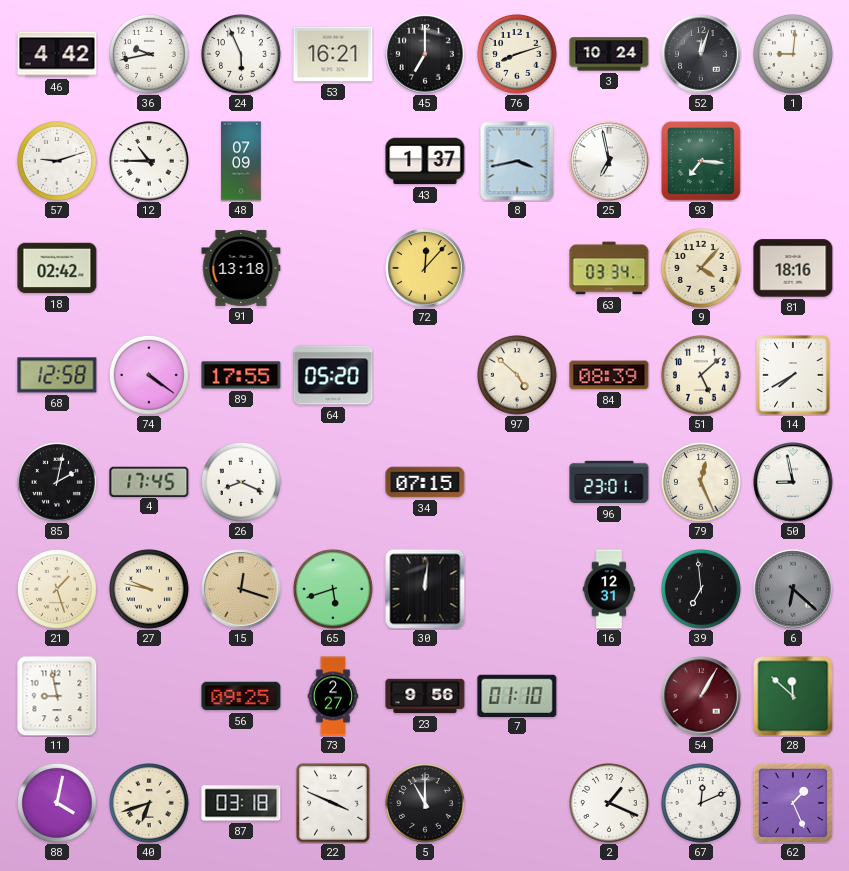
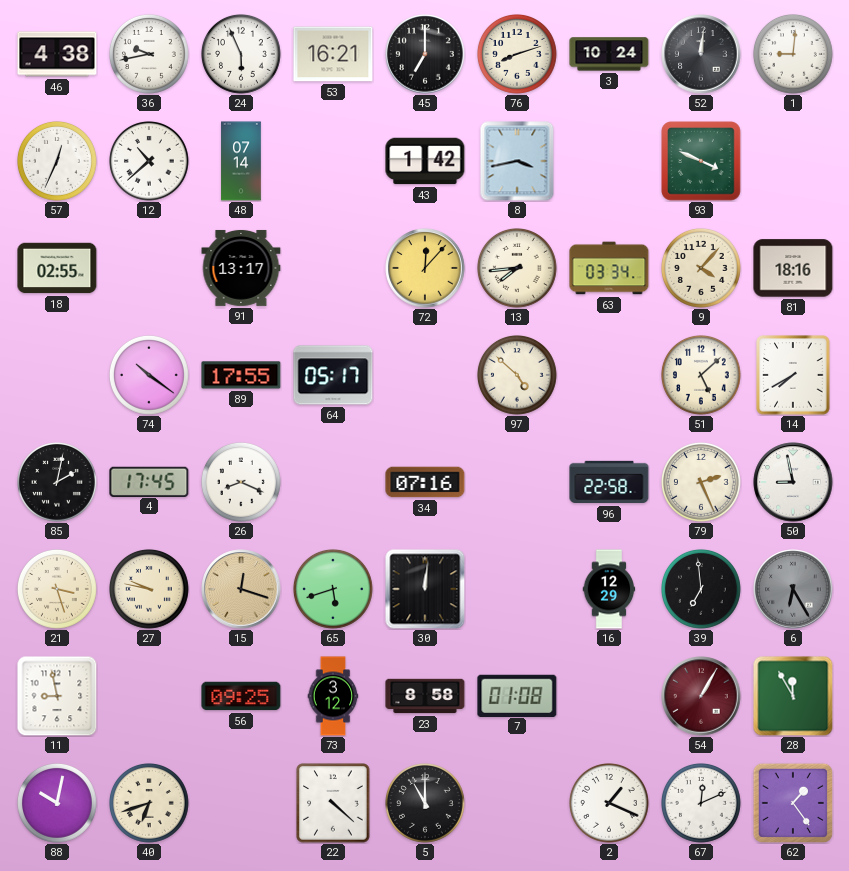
46: 4:42 -> 4:38 (57, 54)
52: 12:03 -> 12:01 (701, 54)
57: 9:12 -> 12:34 (58, 162)
12: 10:45 -> 10:38 (150, 162)
48: 07:09 -> 07:14 (241, 161)
43: 1:37 -> 1:42 (425, 161)
25: 6:58 -> none (609, 161)
93: 7:16 -> 3:49 (701, 161)
18: 02:42 -> 02:55 (57, 268)
91: 13:18 -> 13:17 (241, 268)
13: none -> 7:44 (518, 269)
68: 12:58 -> none (57, 375)
74: 4:21 -> 10:21 (150, 376)
64: 05:20 -> 05:17 (333, 375)
84: 08:39 -> none (609, 375)
34: 07:15 -> 07:16 (425, 482)
96: 23:01 -> 22:58 (609, 482)
79: 12:26 -> 2:26 (702, 483)
21: 1:27 -> 3:27 (58, 590)
16: 12:31 -> 12:29 (609, 589)
6: 6:22 -> 6:25 (793, 589)
73: 2:27 -> 3:12 (333, 696)
23: 9:56 -> 8:58 (425, 696)
7: 01:10 -> 01:08 (517, 695)
28: 11:52 -> 11:55 (793, 696)
88: 4:02 -> 10:02 (58, 804)
87: 03:18 -> none (241, 803)
22: 3:49 -> 4:22 (333, 803)
62: 1:26 -> 1:24 (793, 803)
